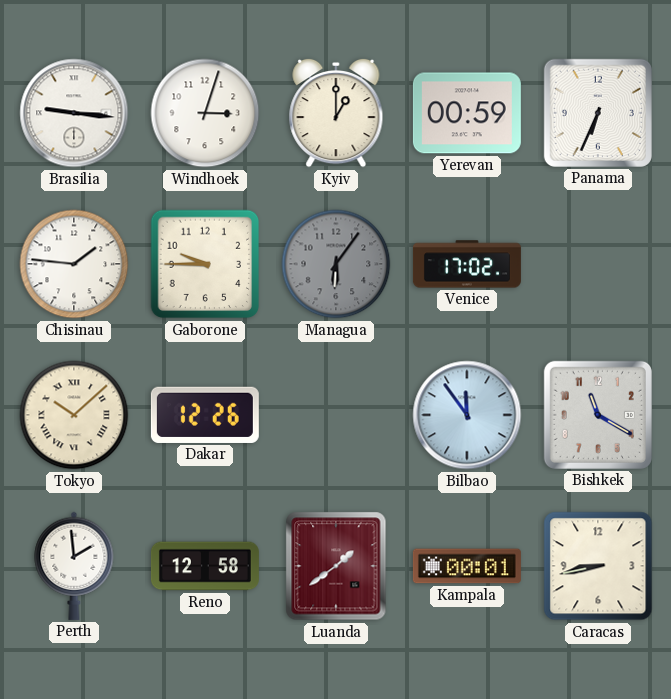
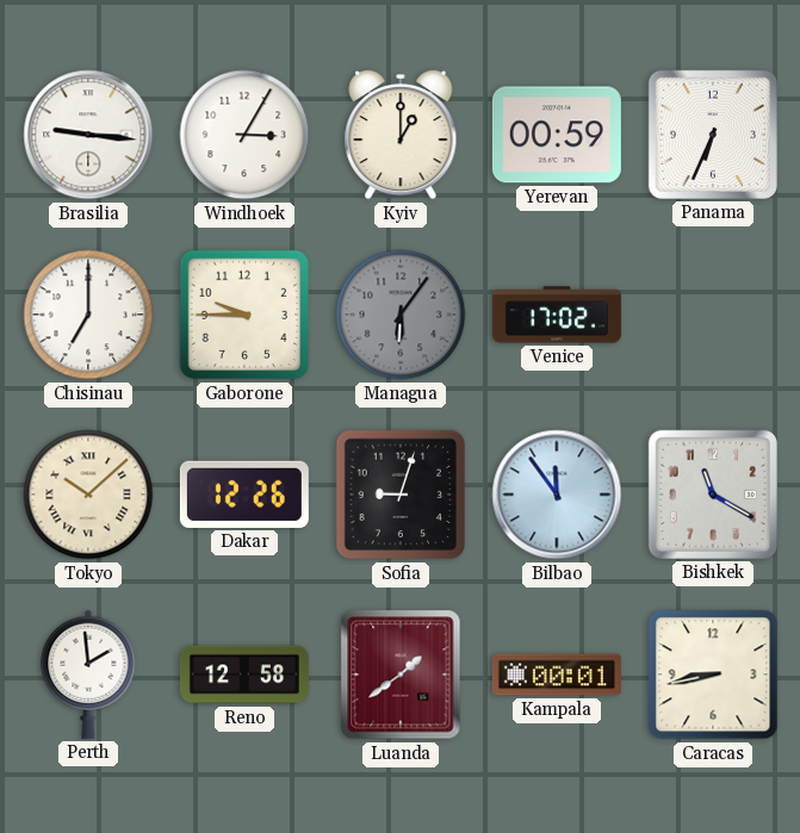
Windhoek: 3:03 -> 3:05 (244, 135)
Chisinau: 1:46 -> 7:00 (88, 315)
Sofia: none -> 9:03 (401, 495)
